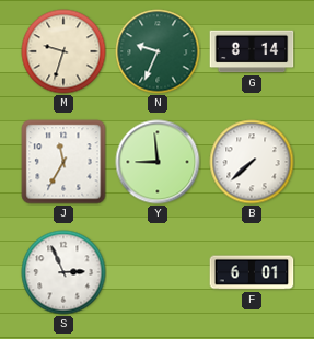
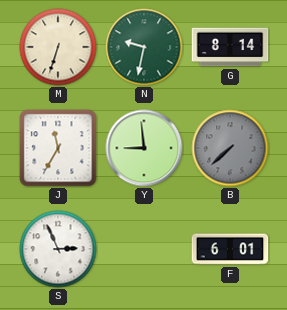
M: 9:33 -> 6:33 (58, 47)
N: 9:34 -> 9:32 (144, 47)
B dial: white -> grey (230, 148)
